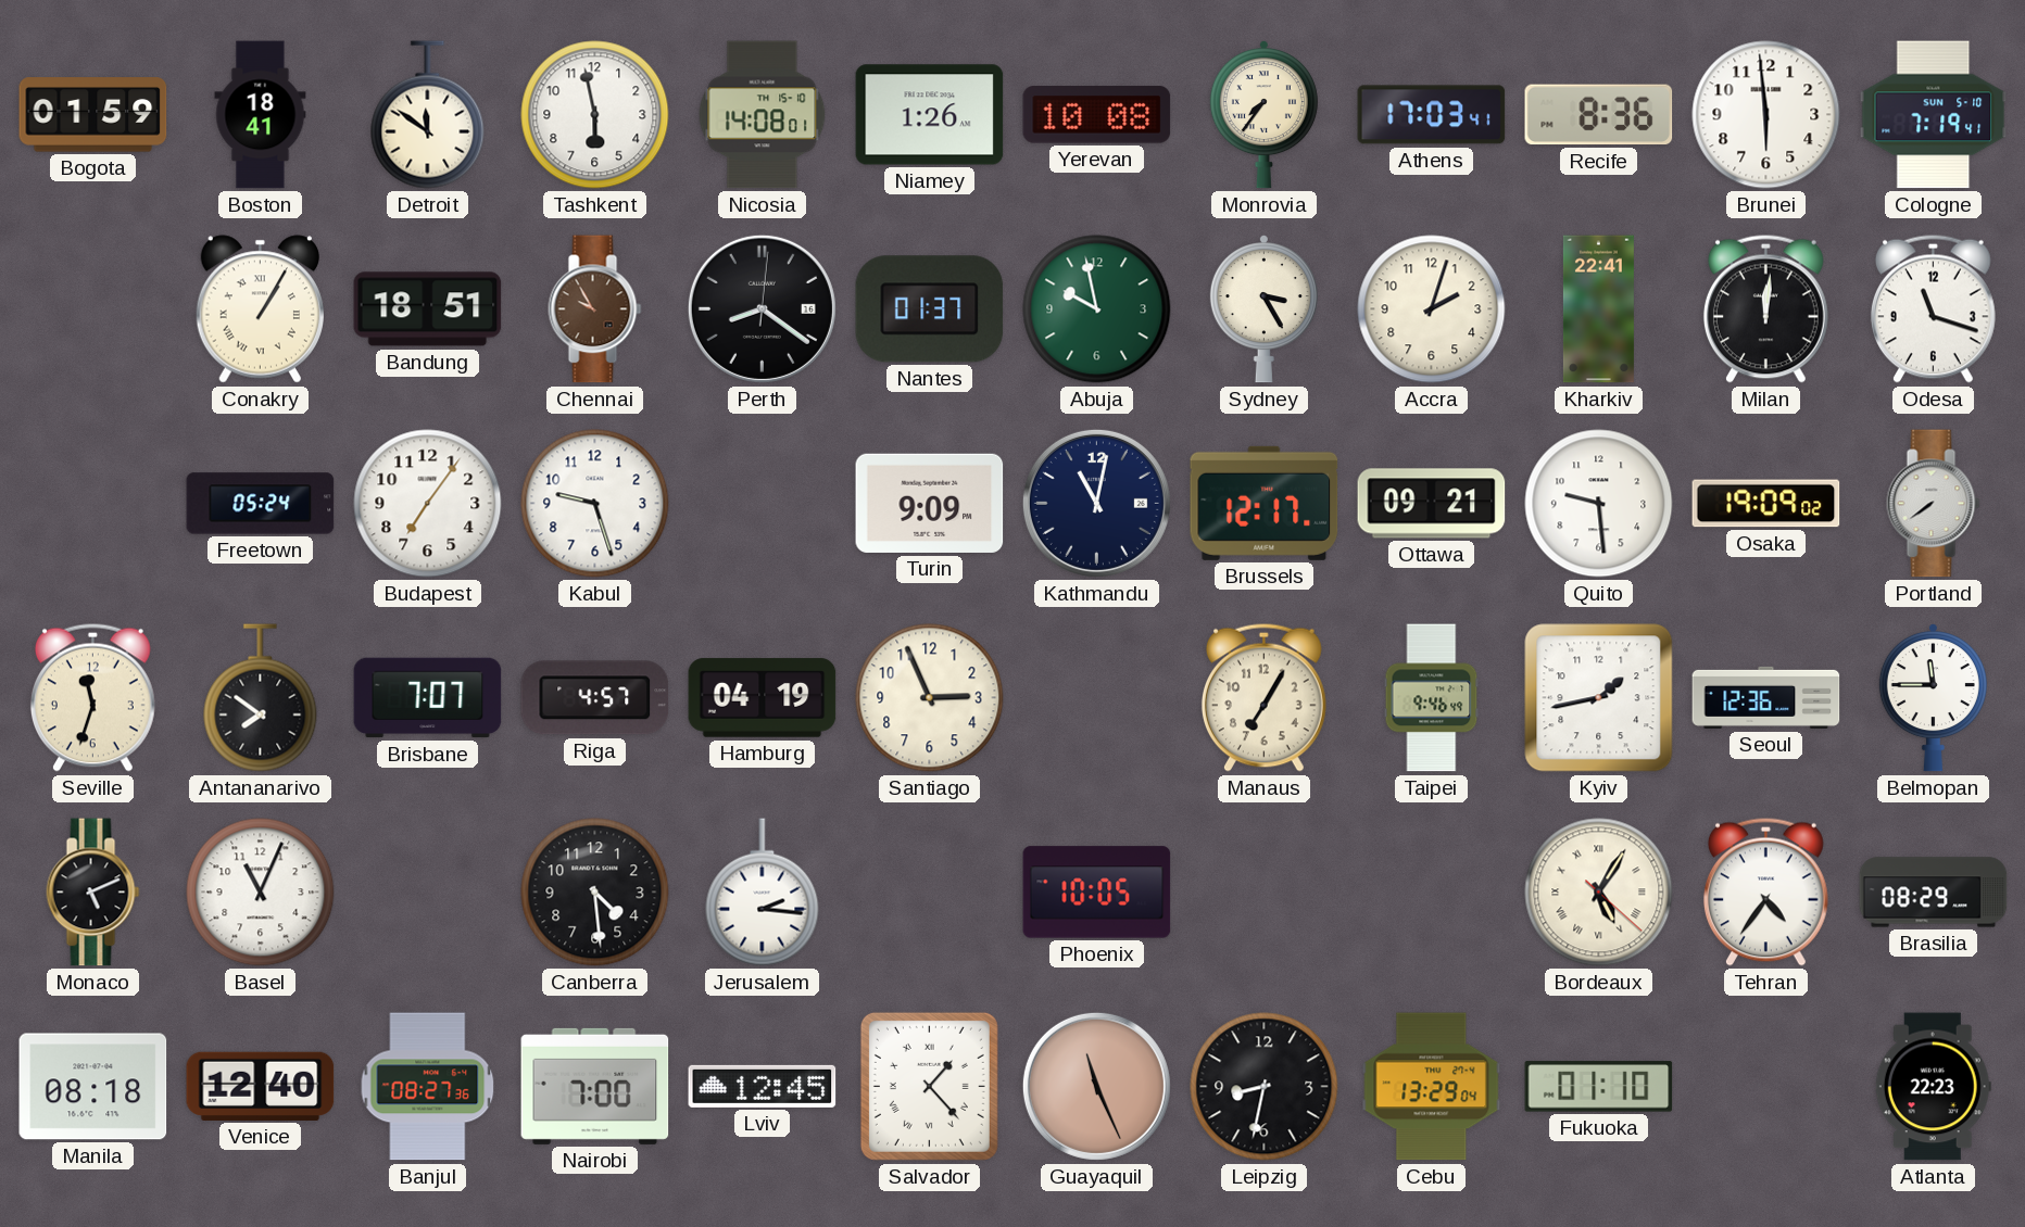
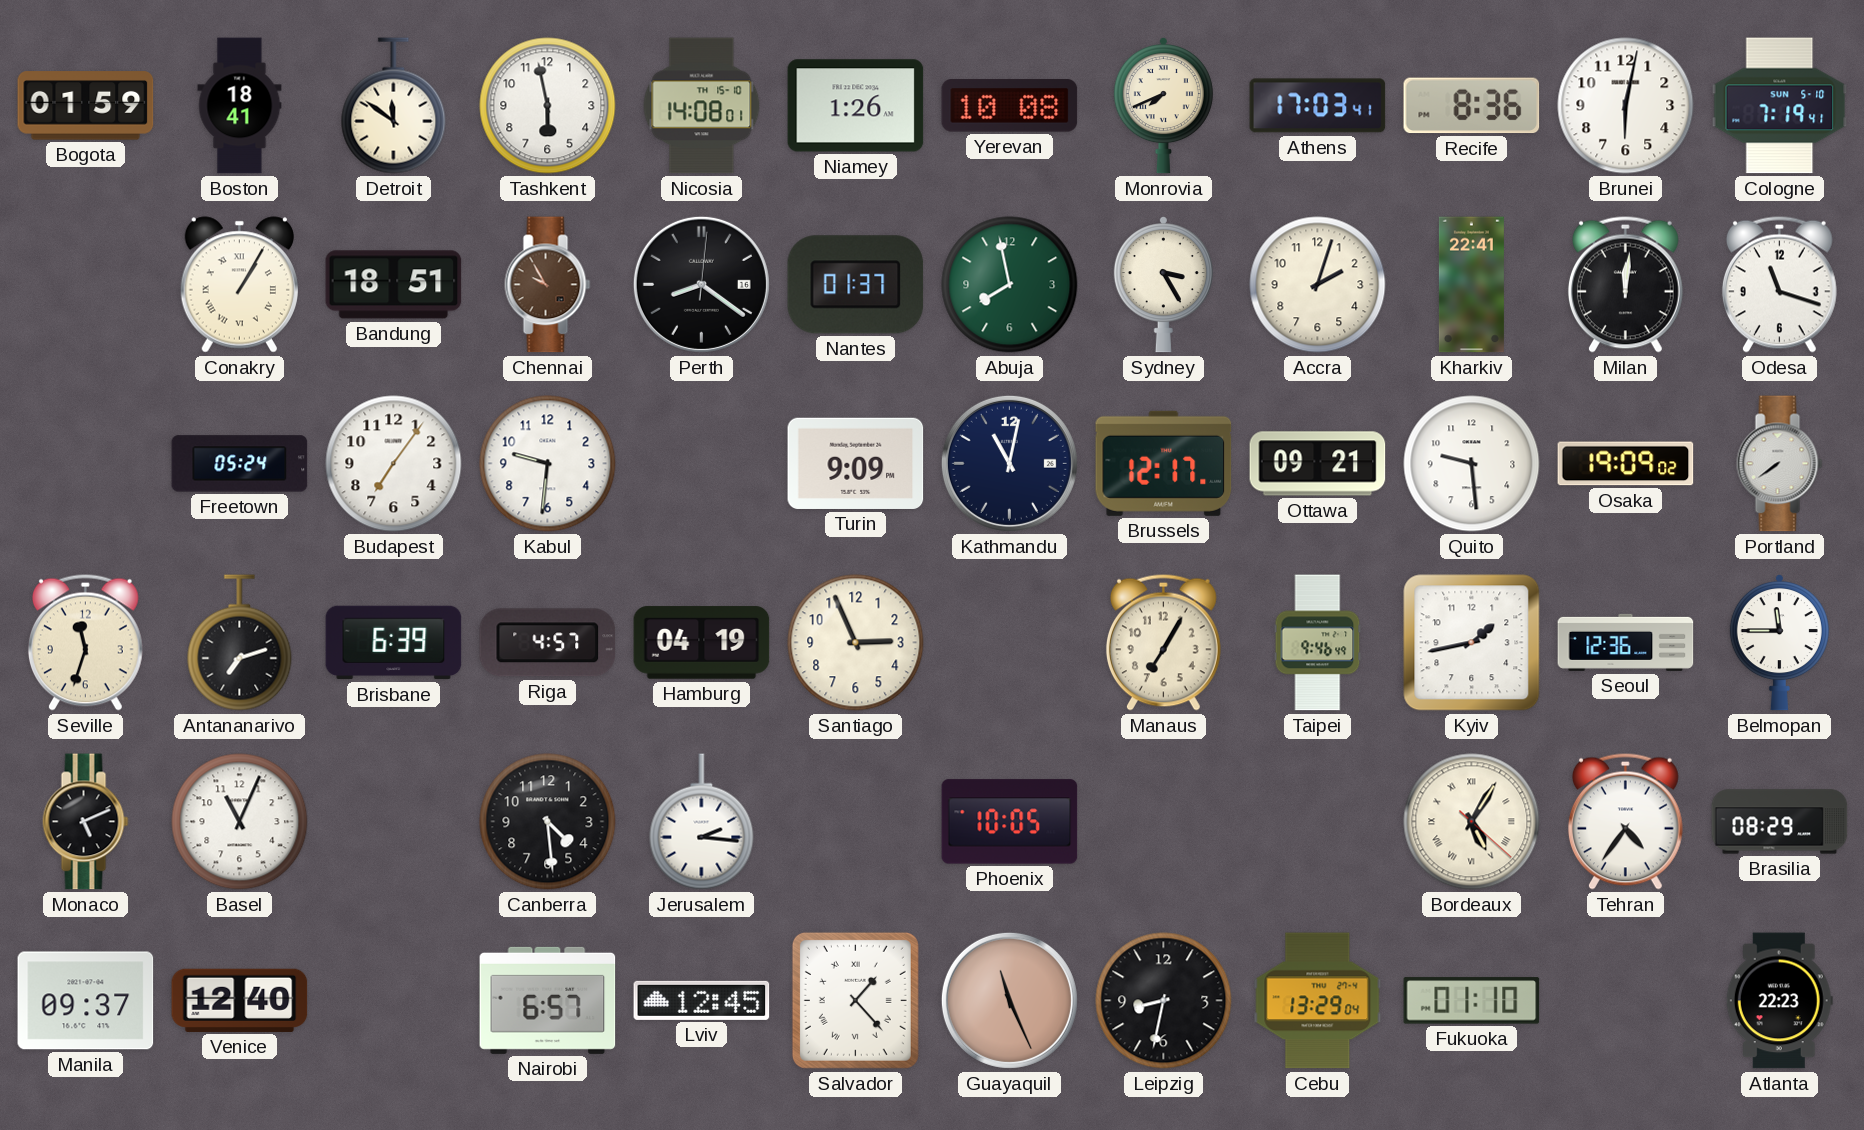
Monrovia: 7:36 -> 7:41 (1163, 106)
Brunei: 5:59 -> 6:02 (1626, 106)
Abuja: 9:58 -> 7:58 (1010, 285)
Kabul: 9:27 -> 9:31 (548, 464)
Antananarivo: 7:51 -> 7:12 (240, 643)
Brisbane: 7:07 -> 6:39 (394, 643)
Manila: 08:18 -> 09:37 (86, 1001)
Banjul: 08:27 -> none (428, 1087)
Nairobi: 7:00 -> 6:57 (548, 1000)
